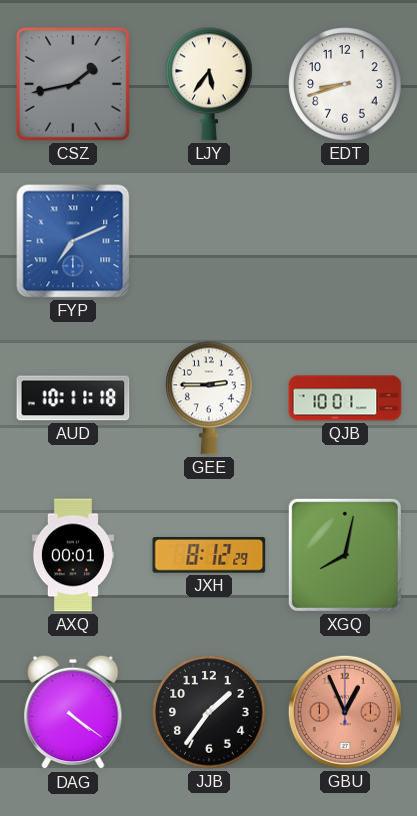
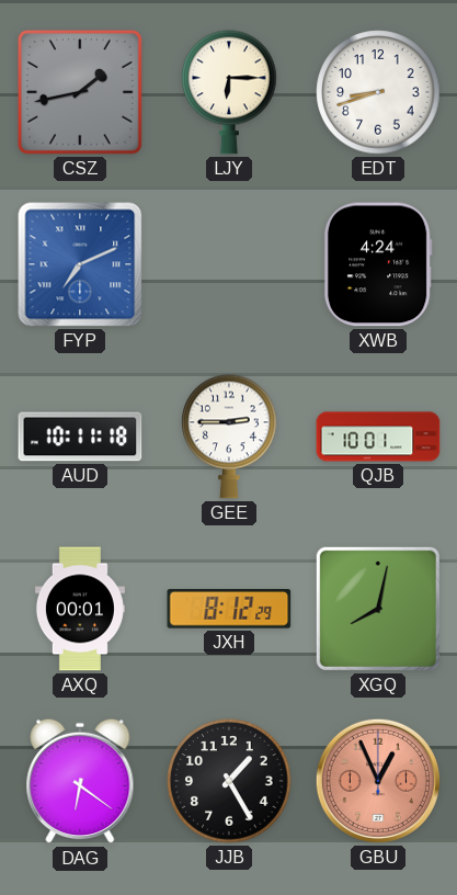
LJY: 5:36 -> 6:15 (229, 92)
XWB: none -> 4:24 (378, 264)
DAG: 4:21 -> 6:21 (80, 781)
JJB: 1:36 -> 1:25 (229, 781)
